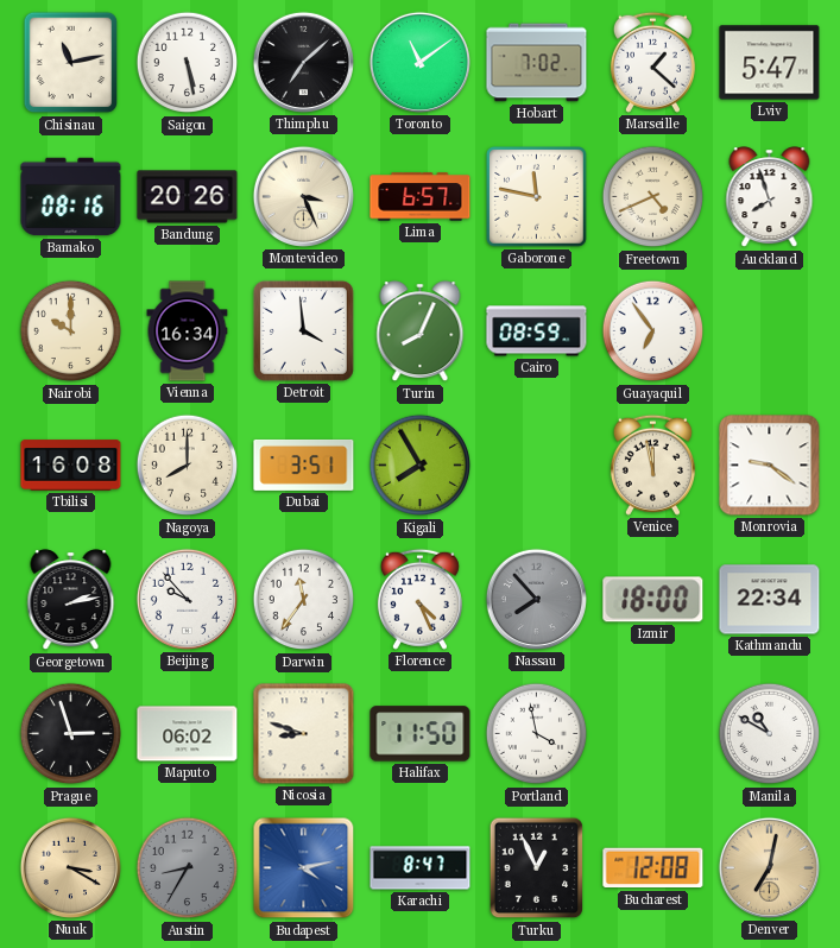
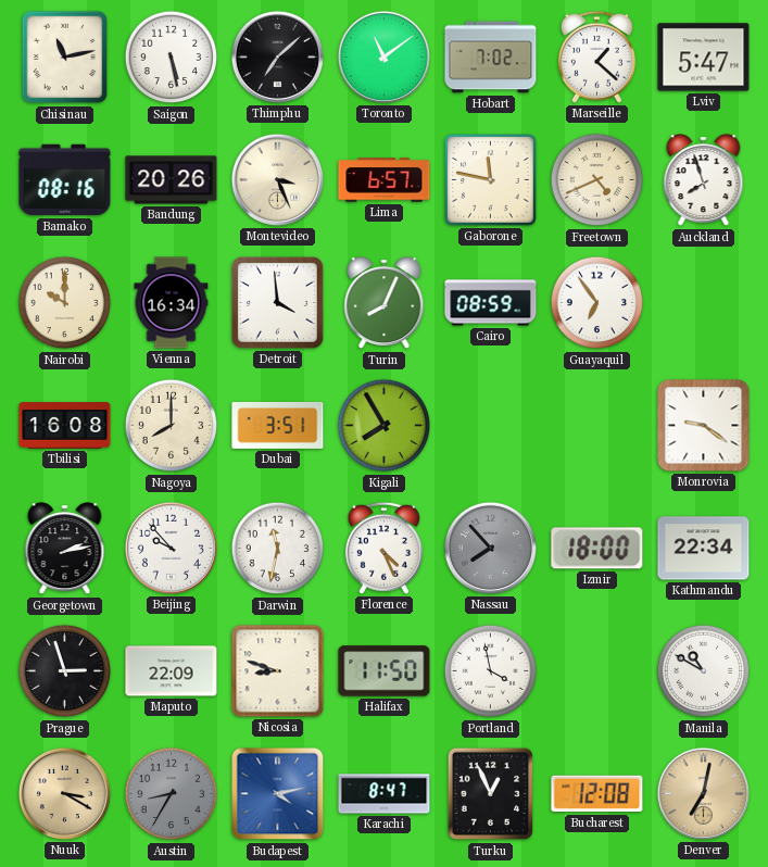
Venice: 11:58 -> none (652, 464)
Darwin: 11:36 -> 11:32 (278, 549)
Maputo: 06:02 -> 22:09 (172, 671)
